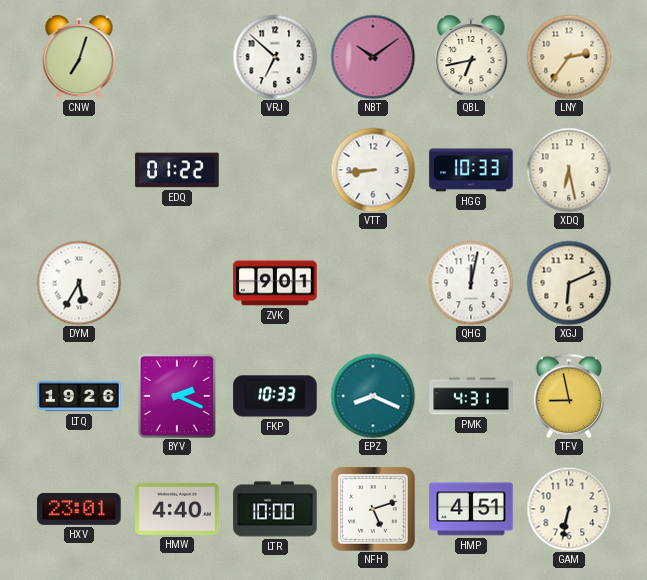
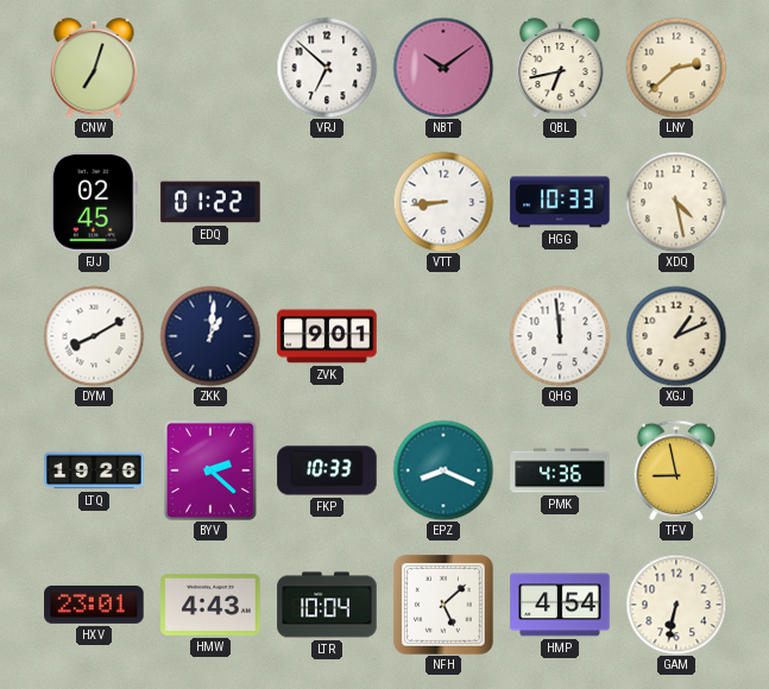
LNY: 2:36 -> 2:38 (676, 68)
FJJ: none -> 02:45 (95, 202)
XDQ: 6:28 -> 4:28 (676, 202)
DYM: 5:35 -> 8:10 (94, 336)
ZKK: none -> 1:01 (210, 336)
QHG: 12:02 -> 11:59 (560, 336)
XGJ: 6:11 -> 1:11 (676, 336)
BYV: 2:19 -> 2:22 (210, 470)
PMK: 4:31 -> 4:36 (560, 470)
HMW: 4:40 -> 4:43 (210, 606)
LTR: 10:00 -> 10:04 (327, 605)
NFH: 5:12 -> 5:08 (443, 605)
HMP: 4:51 -> 4:54 (560, 605)
